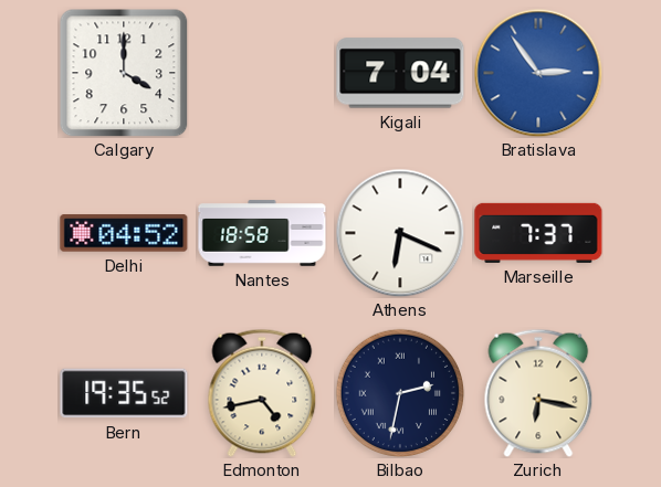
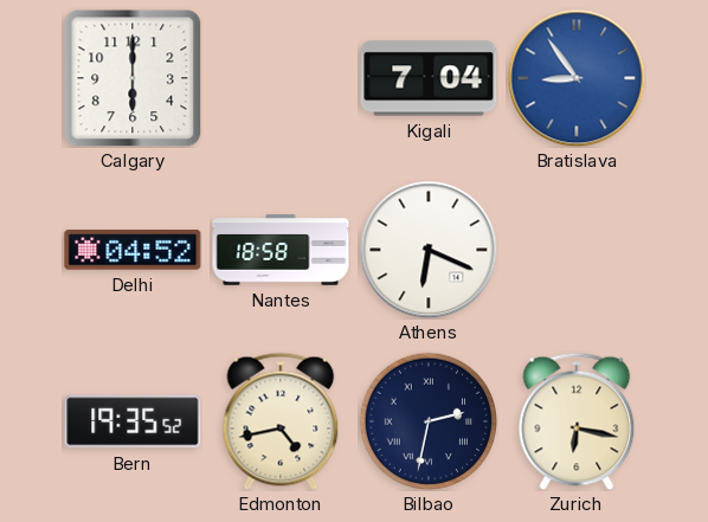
Calgary: 4:00 -> 6:00 (133, 78)
Bratislava: 2:54 -> 8:54 (577, 78)
Marseille: 7:37 -> none (538, 233)
